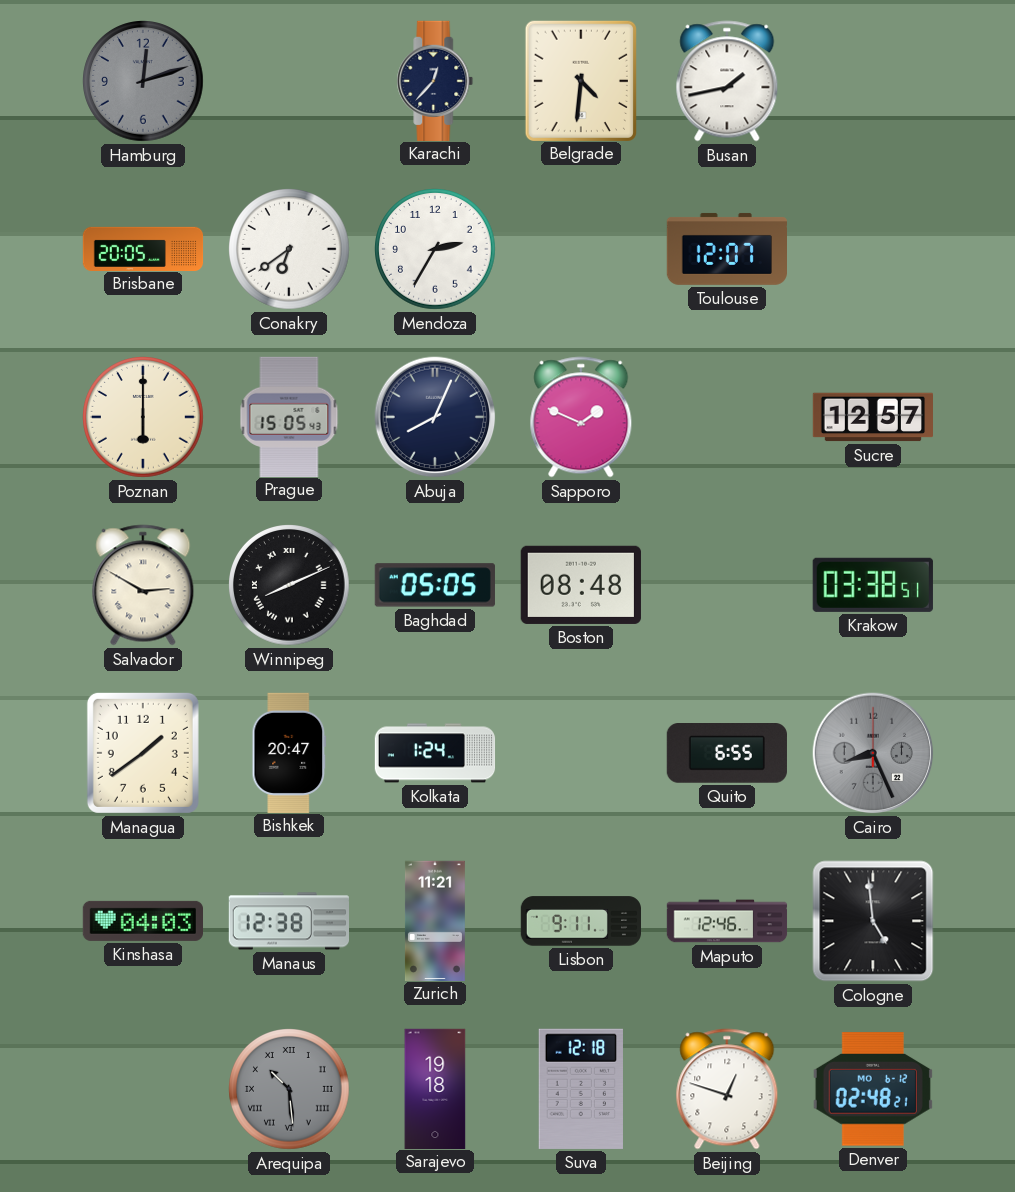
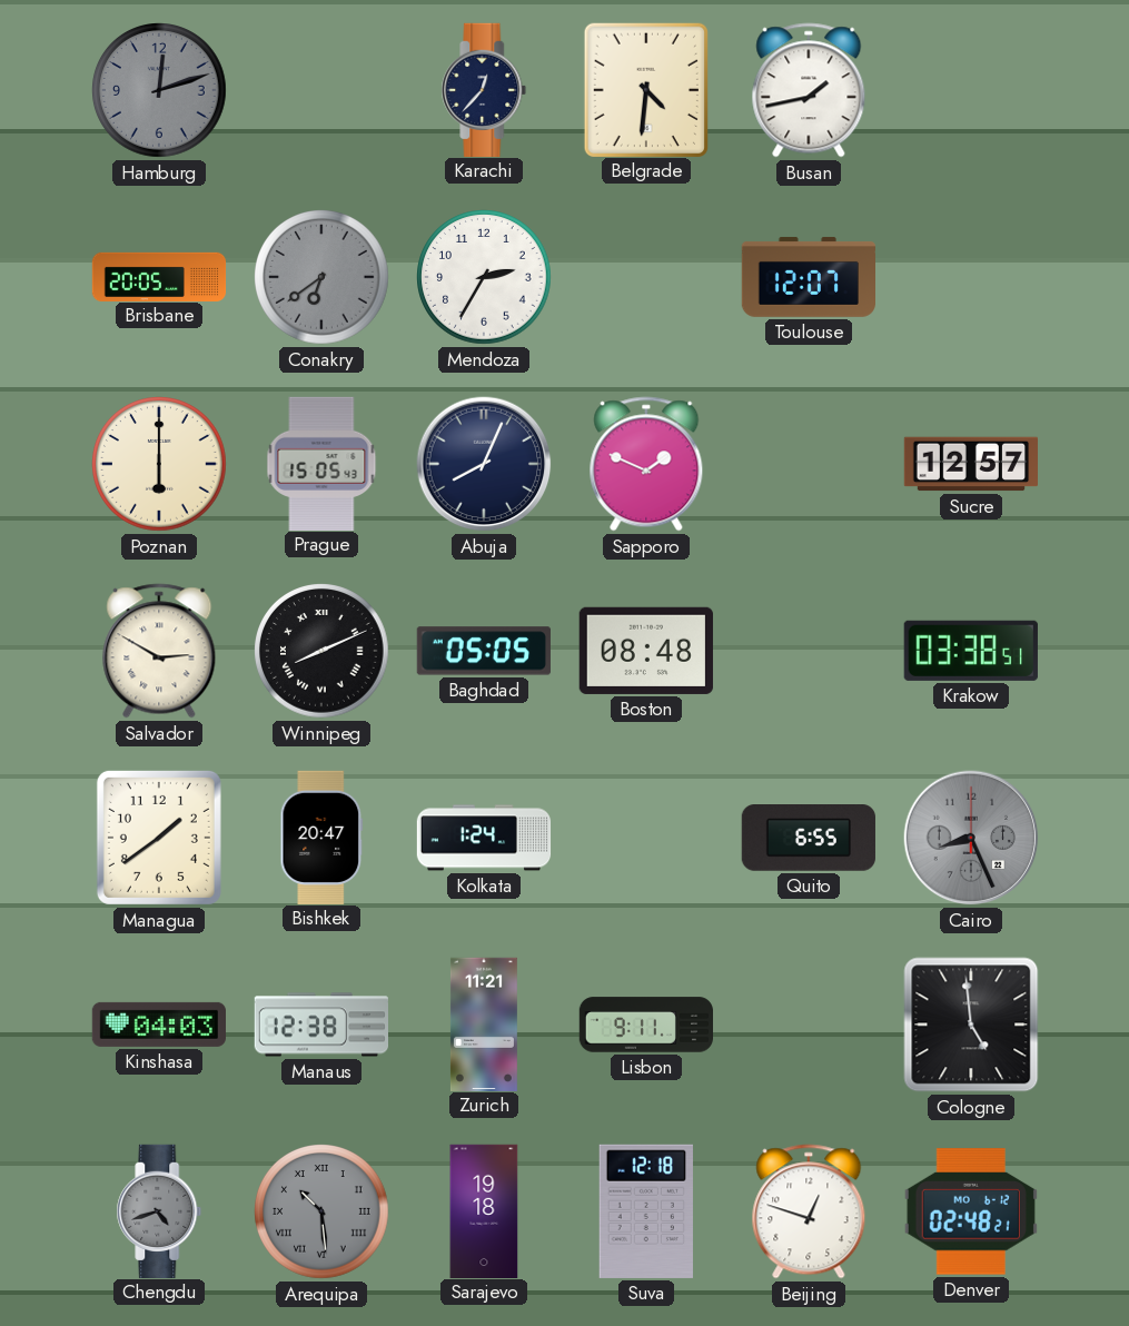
Conakry dial: white -> grey (321, 277)
Maputo: 12:46 -> none (727, 921)
Chengdu: none -> 4:42 (159, 1210)
